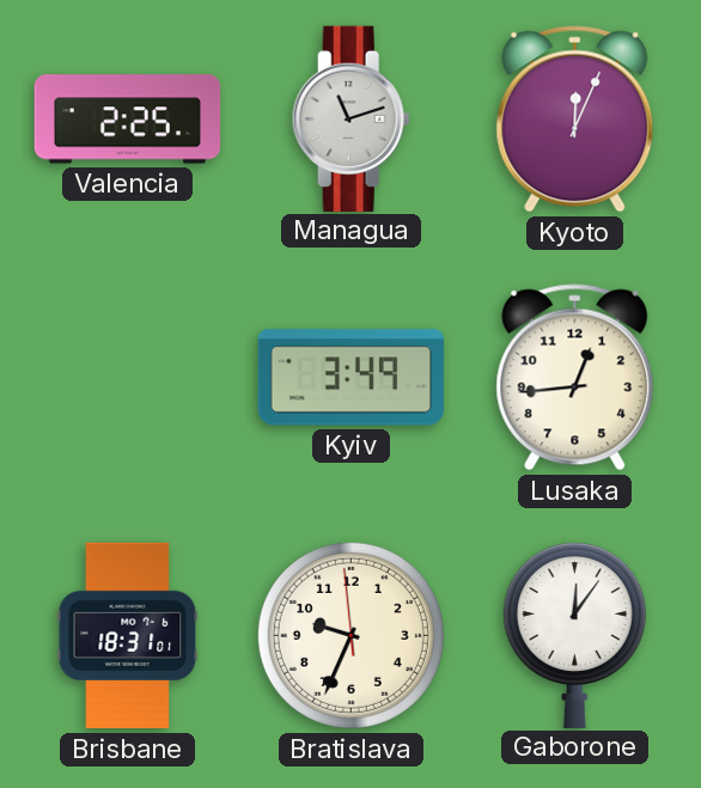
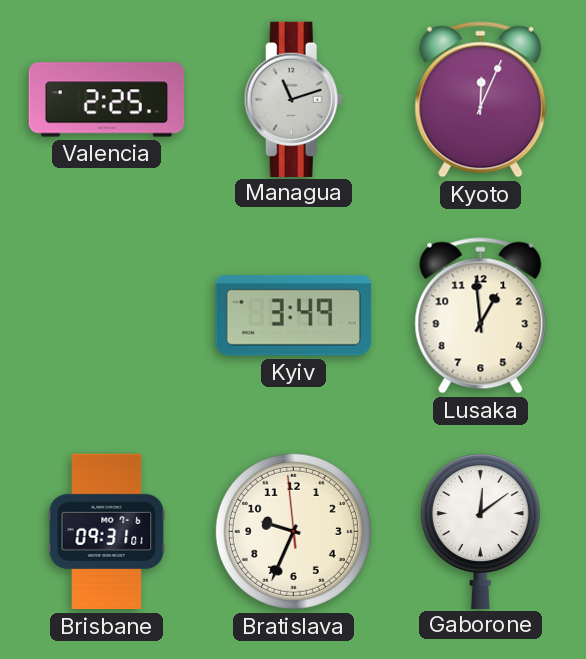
Lusaka: 12:44 -> 12:59 (481, 316)
Brisbane: 18:31 -> 09:31 (107, 532)
Gaborone: 12:06 -> 12:09 (480, 531)
